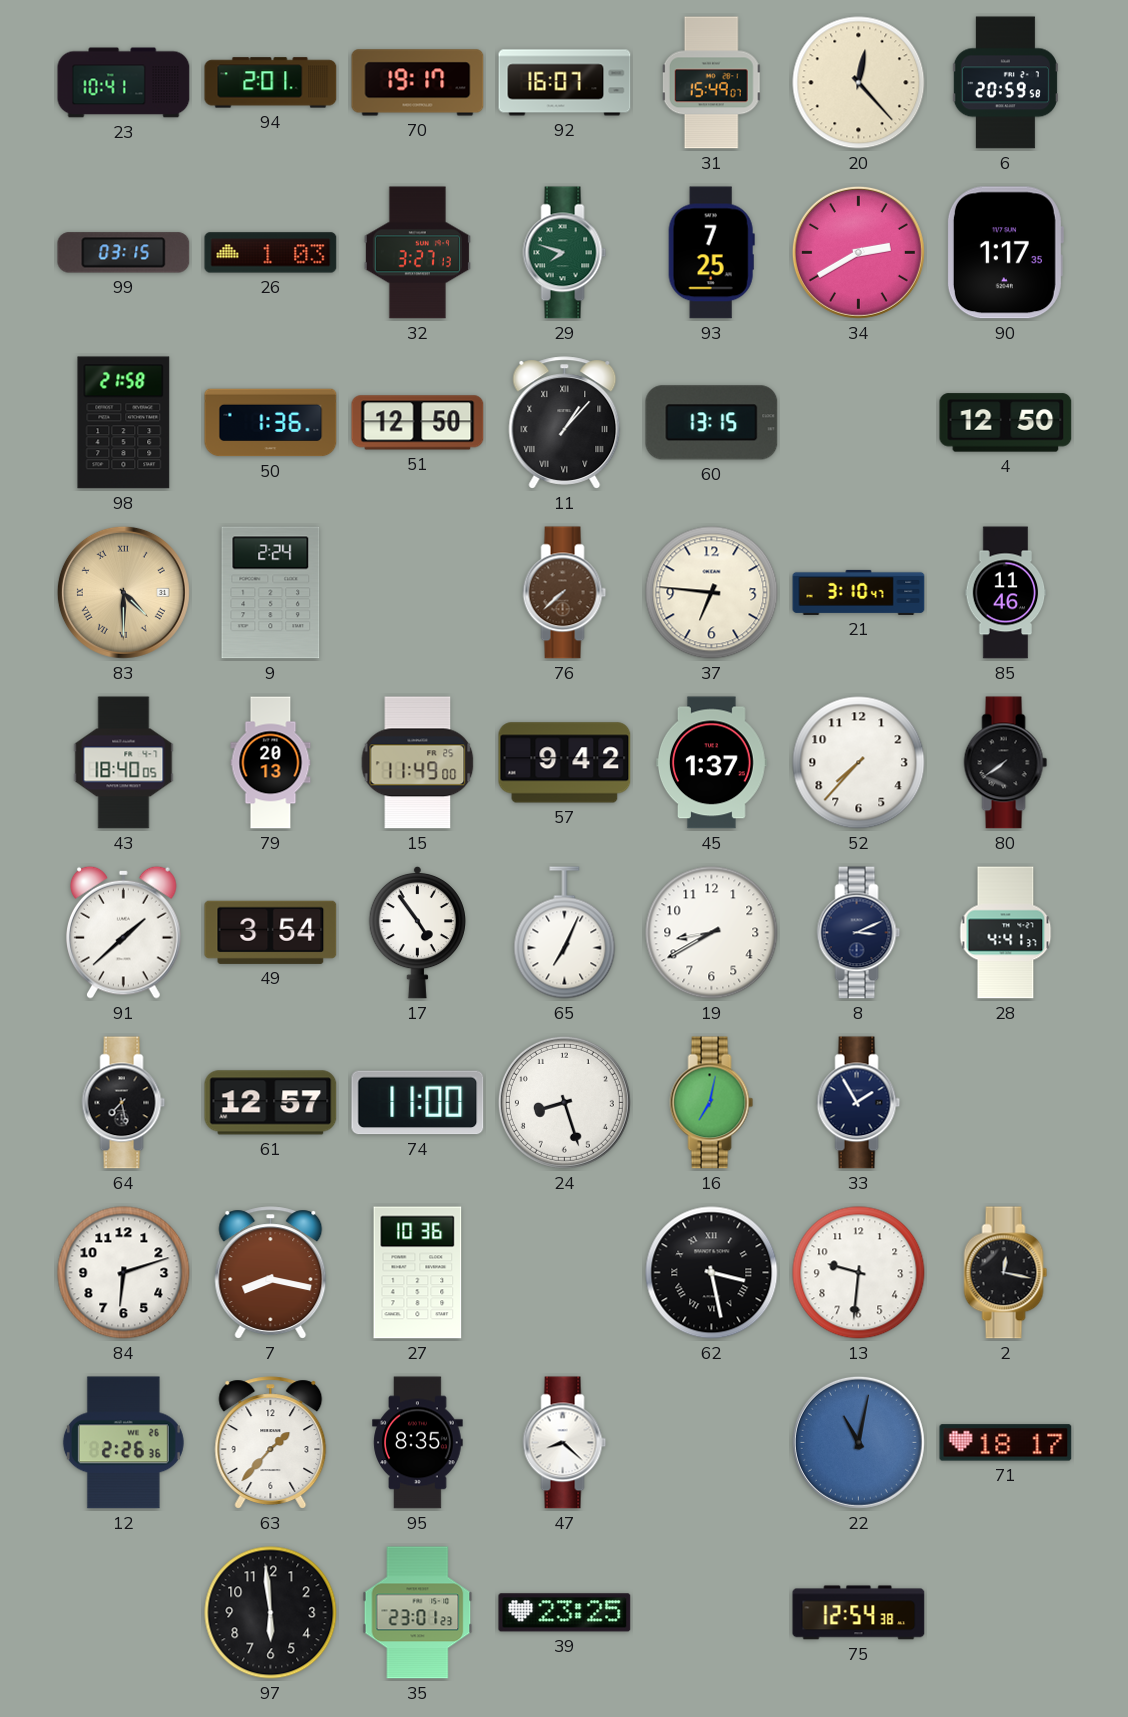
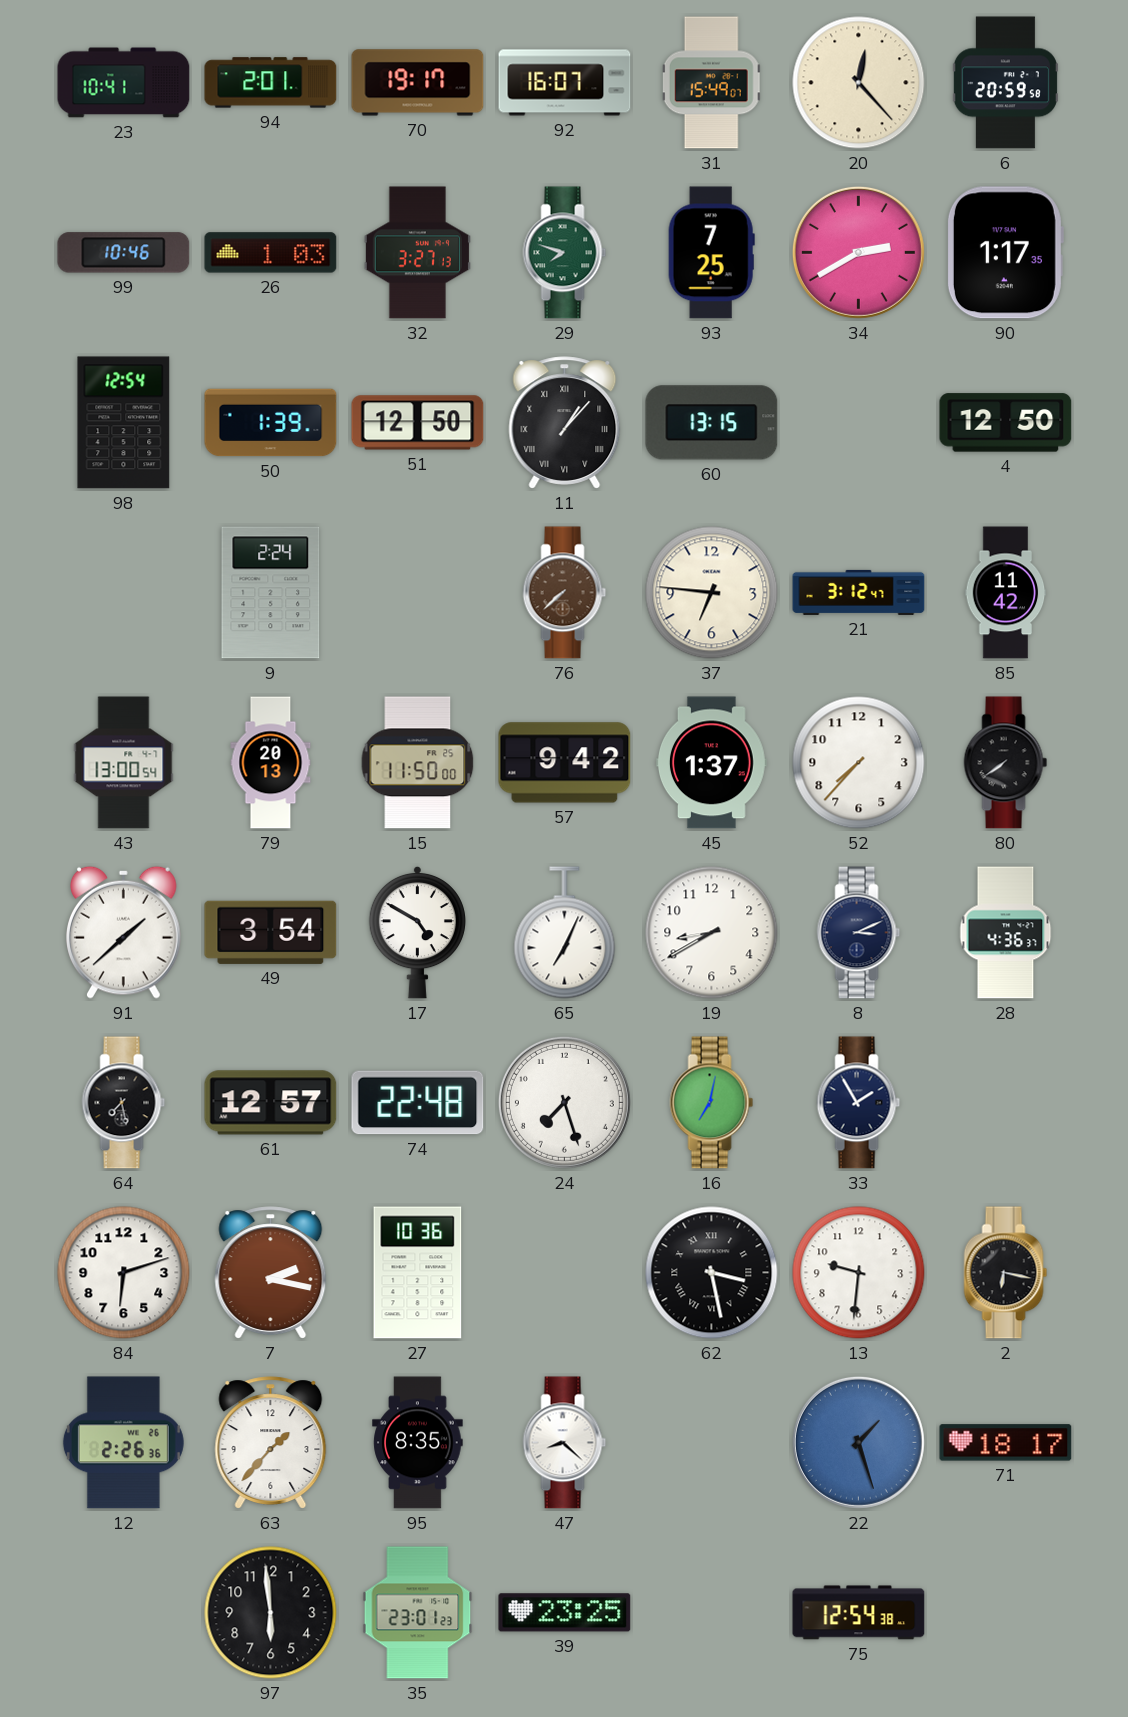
99: 03:15 -> 10:46 (124, 253)
98: 21:58 -> 12:54 (124, 423)
50: 1:36 -> 1:39 (271, 423)
83: 4:30 -> none (123, 592)
21: 3:10 -> 3:12 (859, 592)
85: 11:46 -> 11:42 (1006, 593)
43: 18:40 -> 13:00 (124, 763)
15: 11:49 -> 11:50 (418, 763)
17: 4:54 -> 4:50 (417, 932)
28: 4:41 -> 4:36 (1006, 933)
74: 11:00 -> 22:48 (418, 1103)
24: 8:27 -> 7:27 (564, 1102)
7: 8:17 -> 2:17 (271, 1273)
2: 12:17 -> 6:17 (1006, 1273)
22: 11:02 -> 1:27 (858, 1442)
